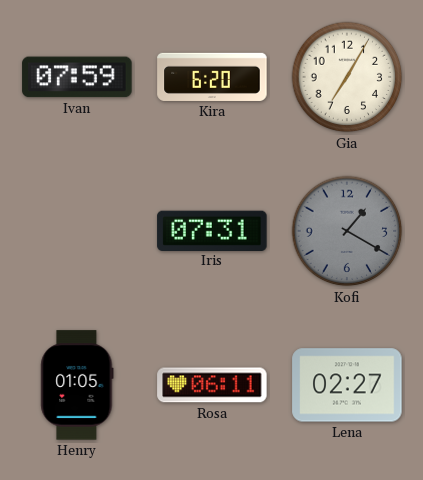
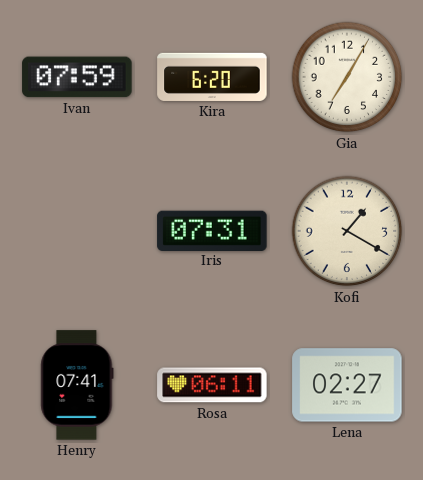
Kofi dial: grey -> cream (347, 231)
Henry: 01:05 -> 07:41 (77, 385)
